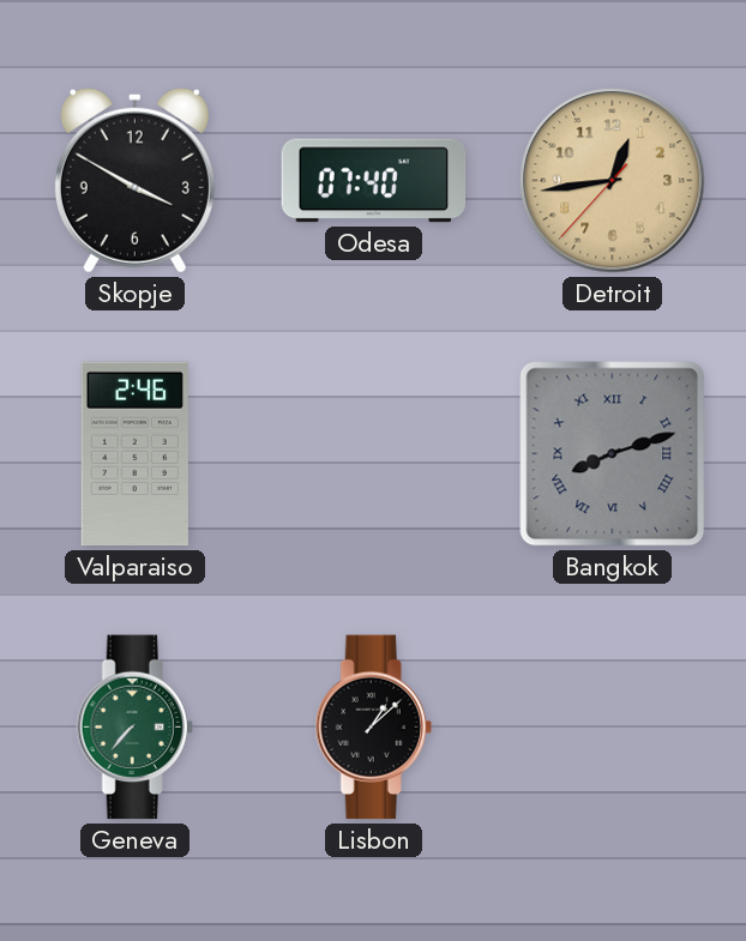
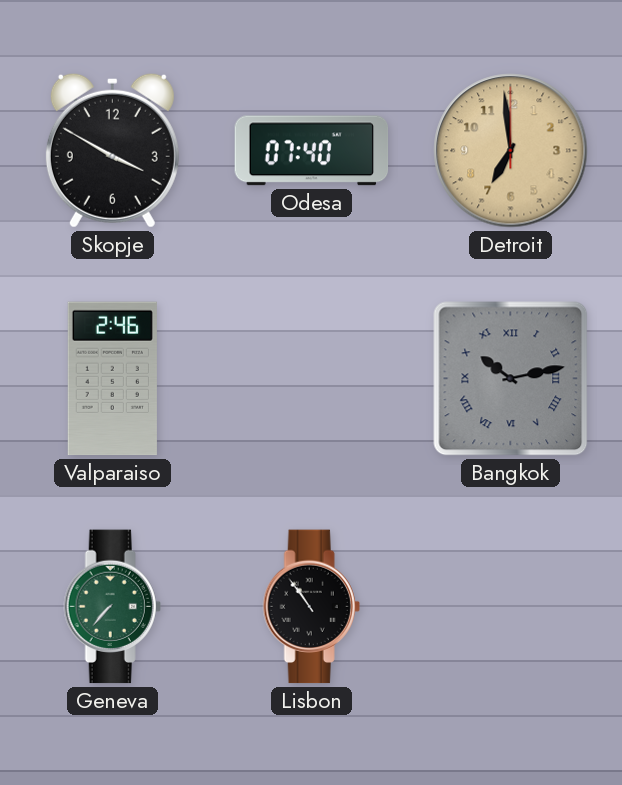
Detroit: 12:43 -> 6:59 (511, 151)
Bangkok: 8:12 -> 10:13 (511, 379)
Lisbon: 1:08 -> 10:54 (311, 607)
